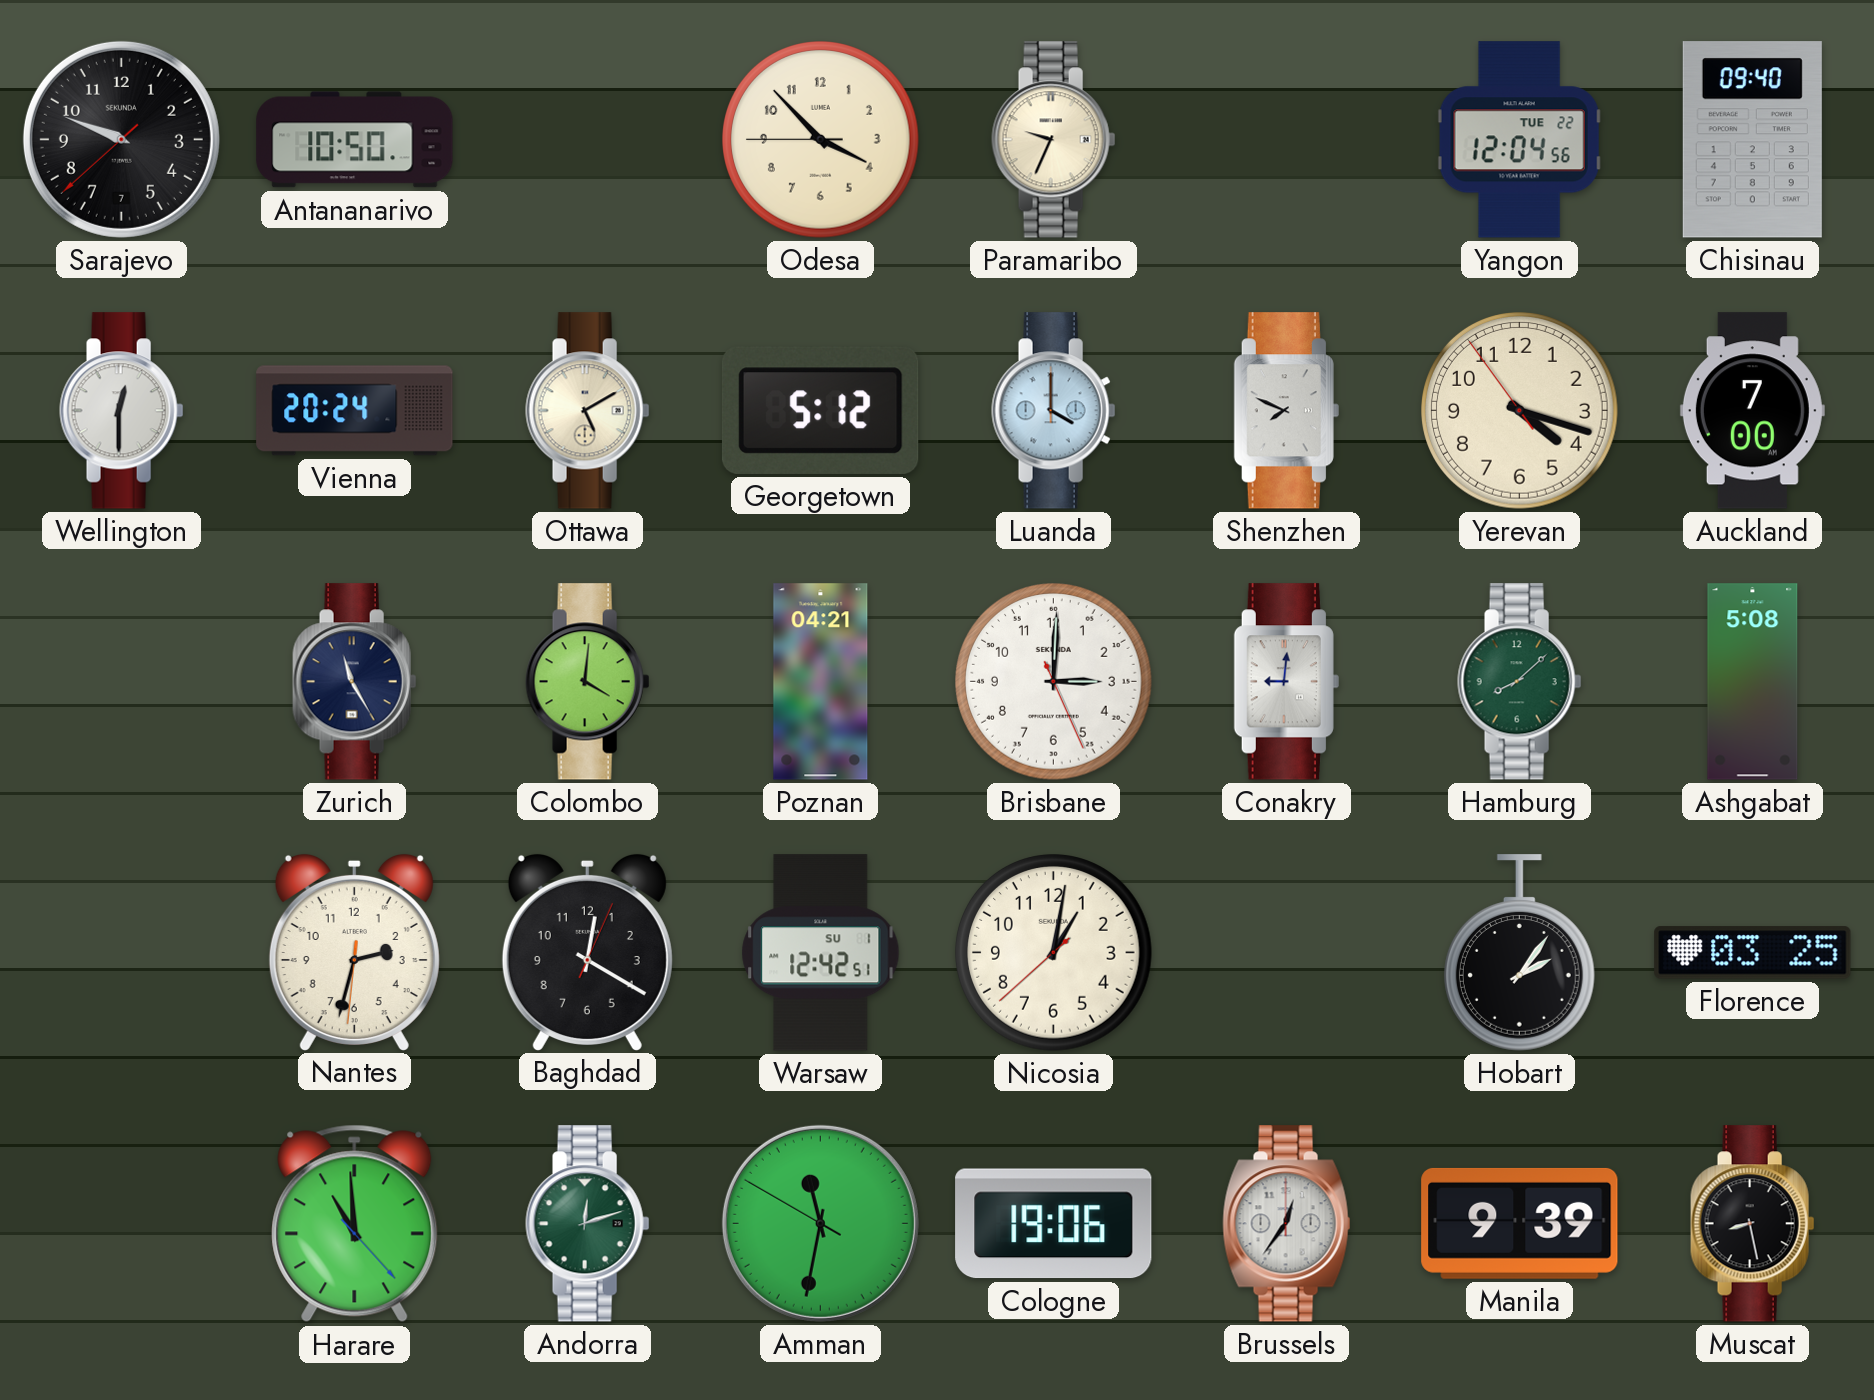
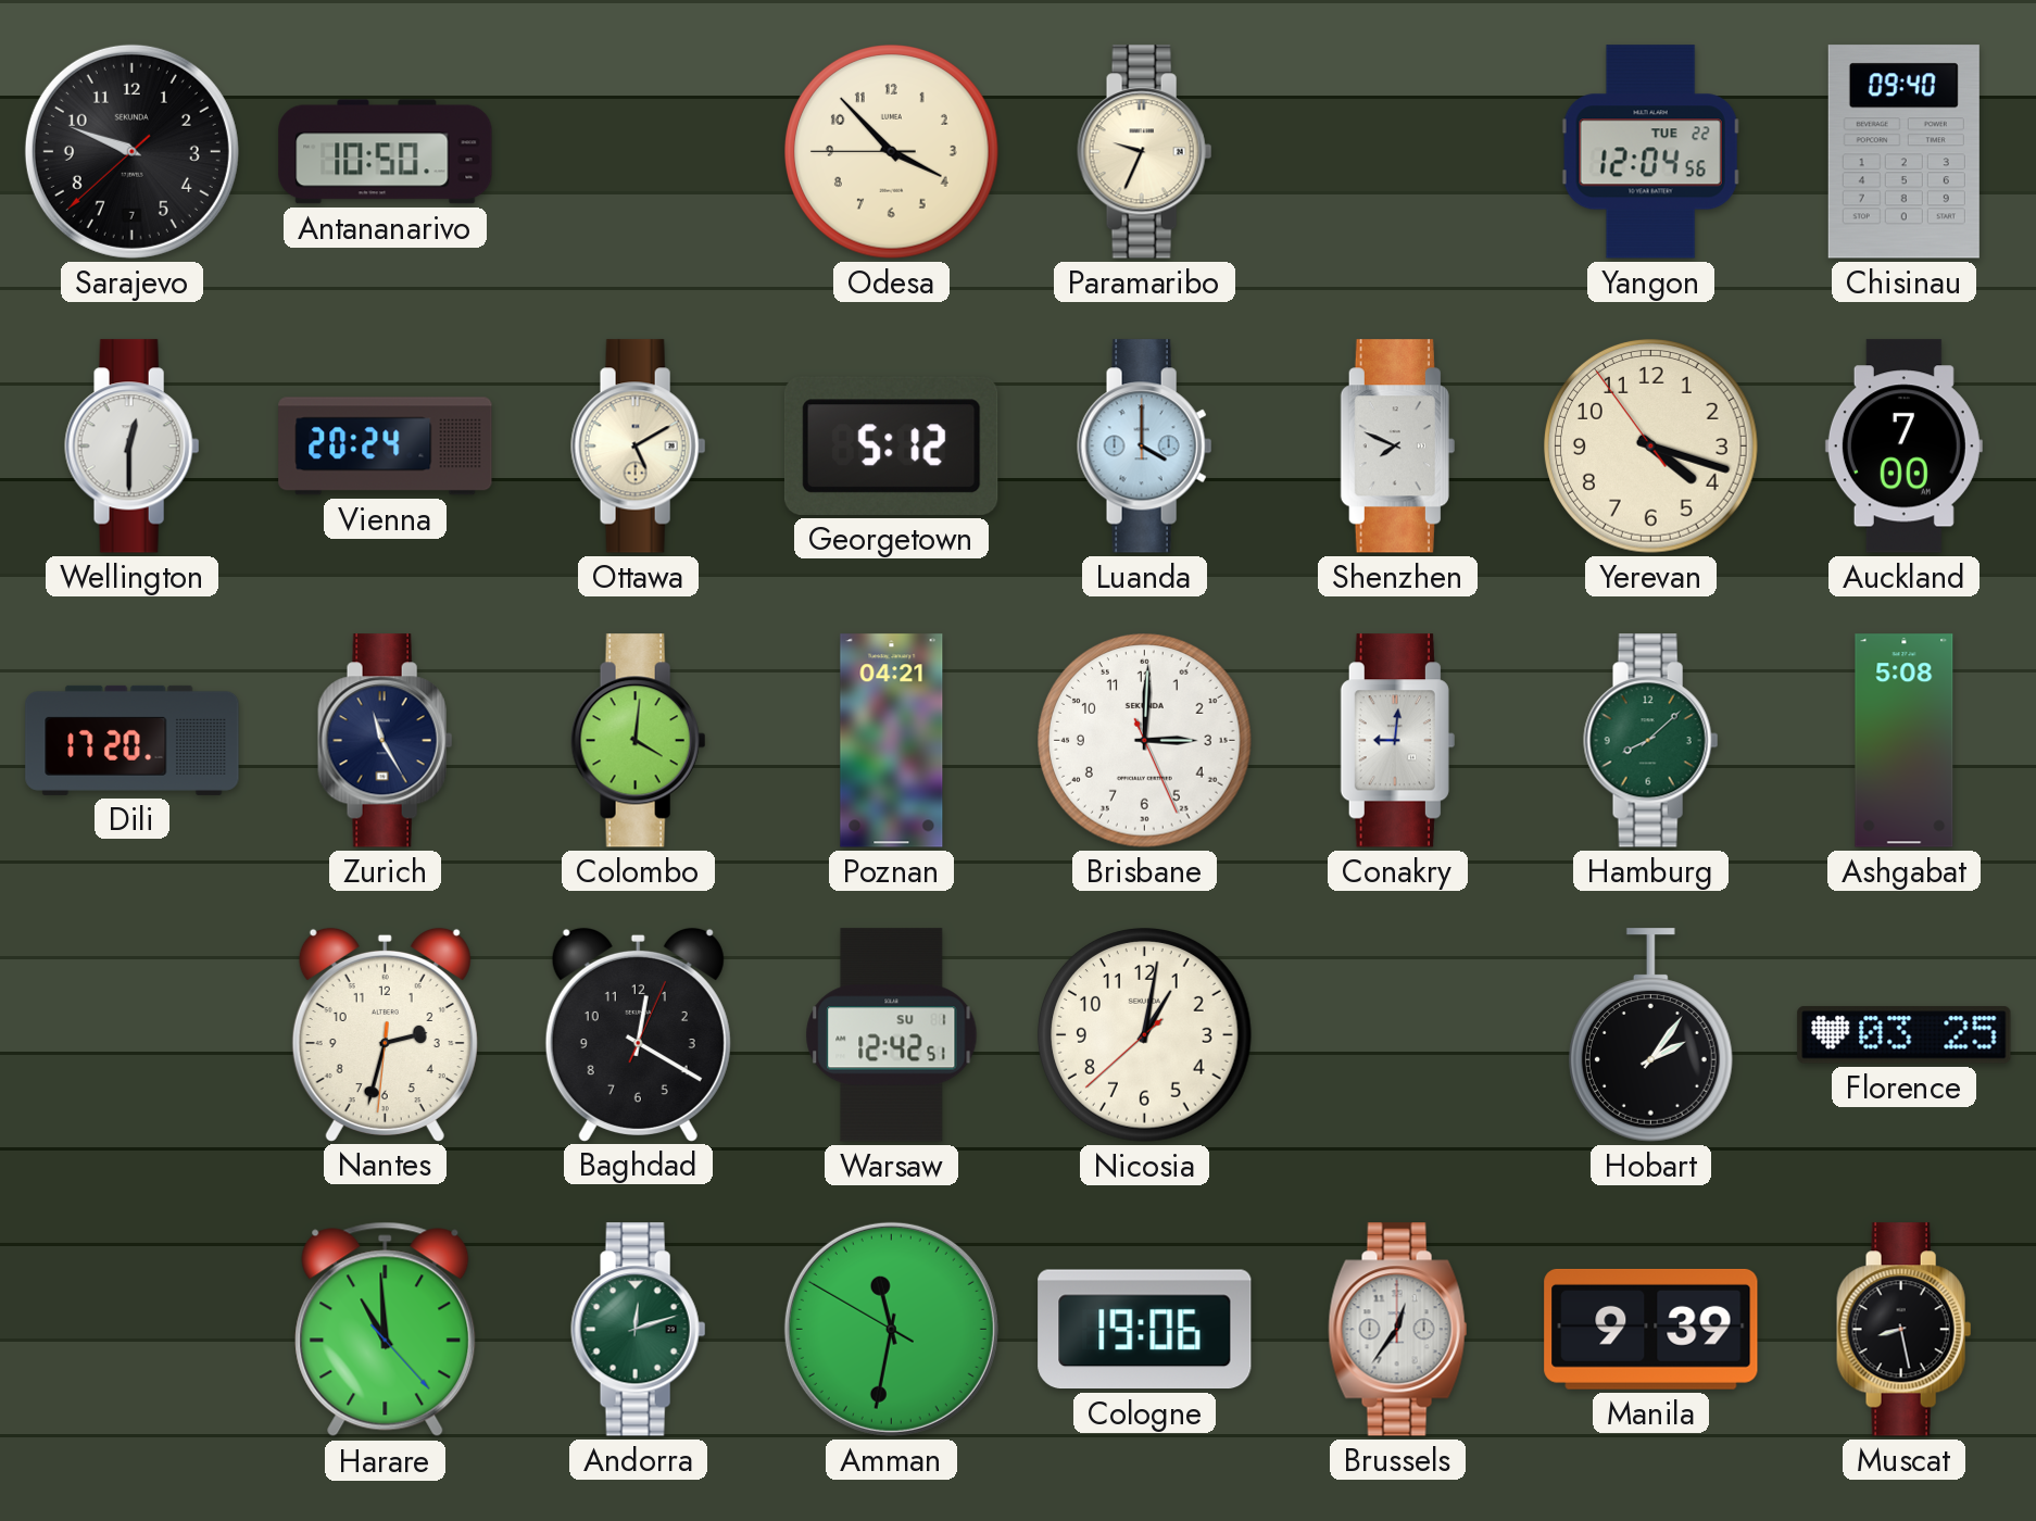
Dili: none -> 17:20 (133, 740)
